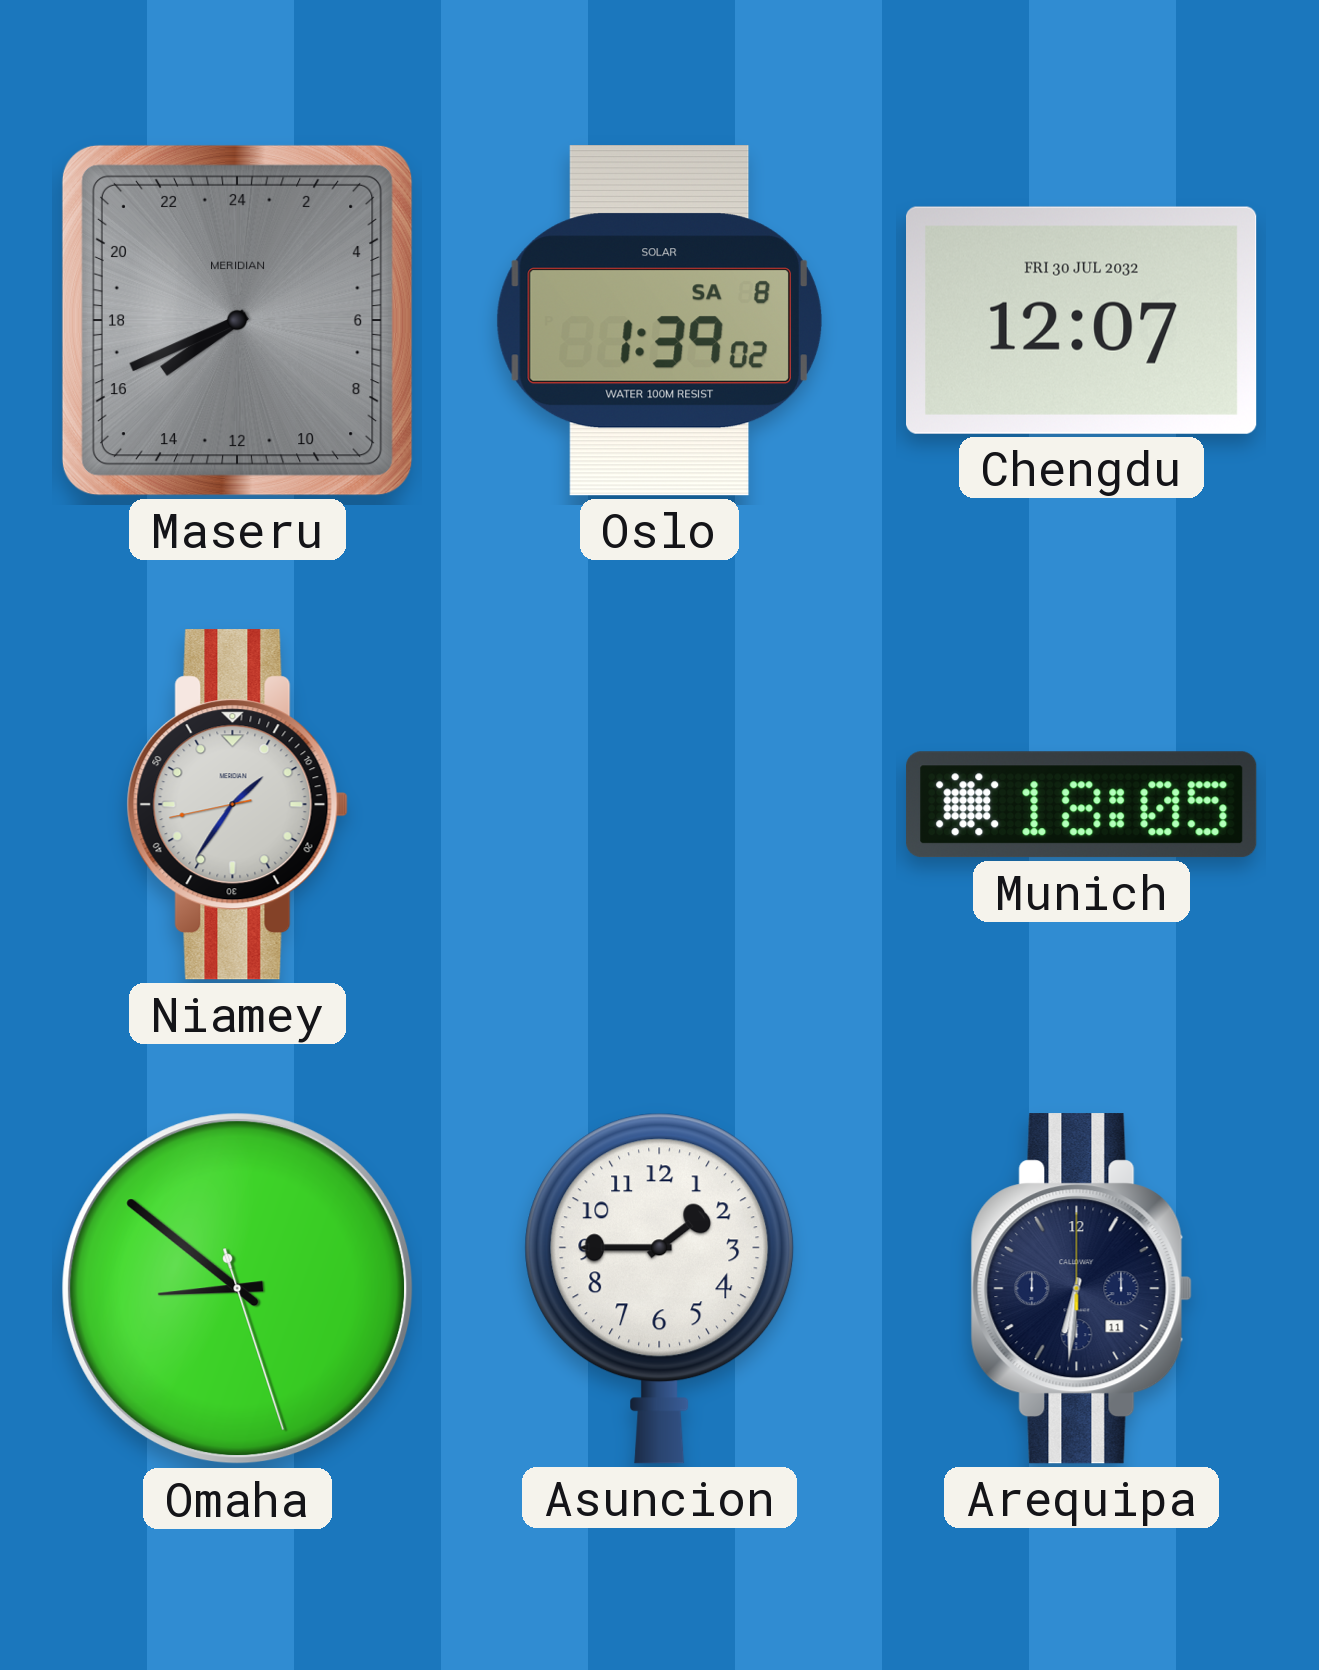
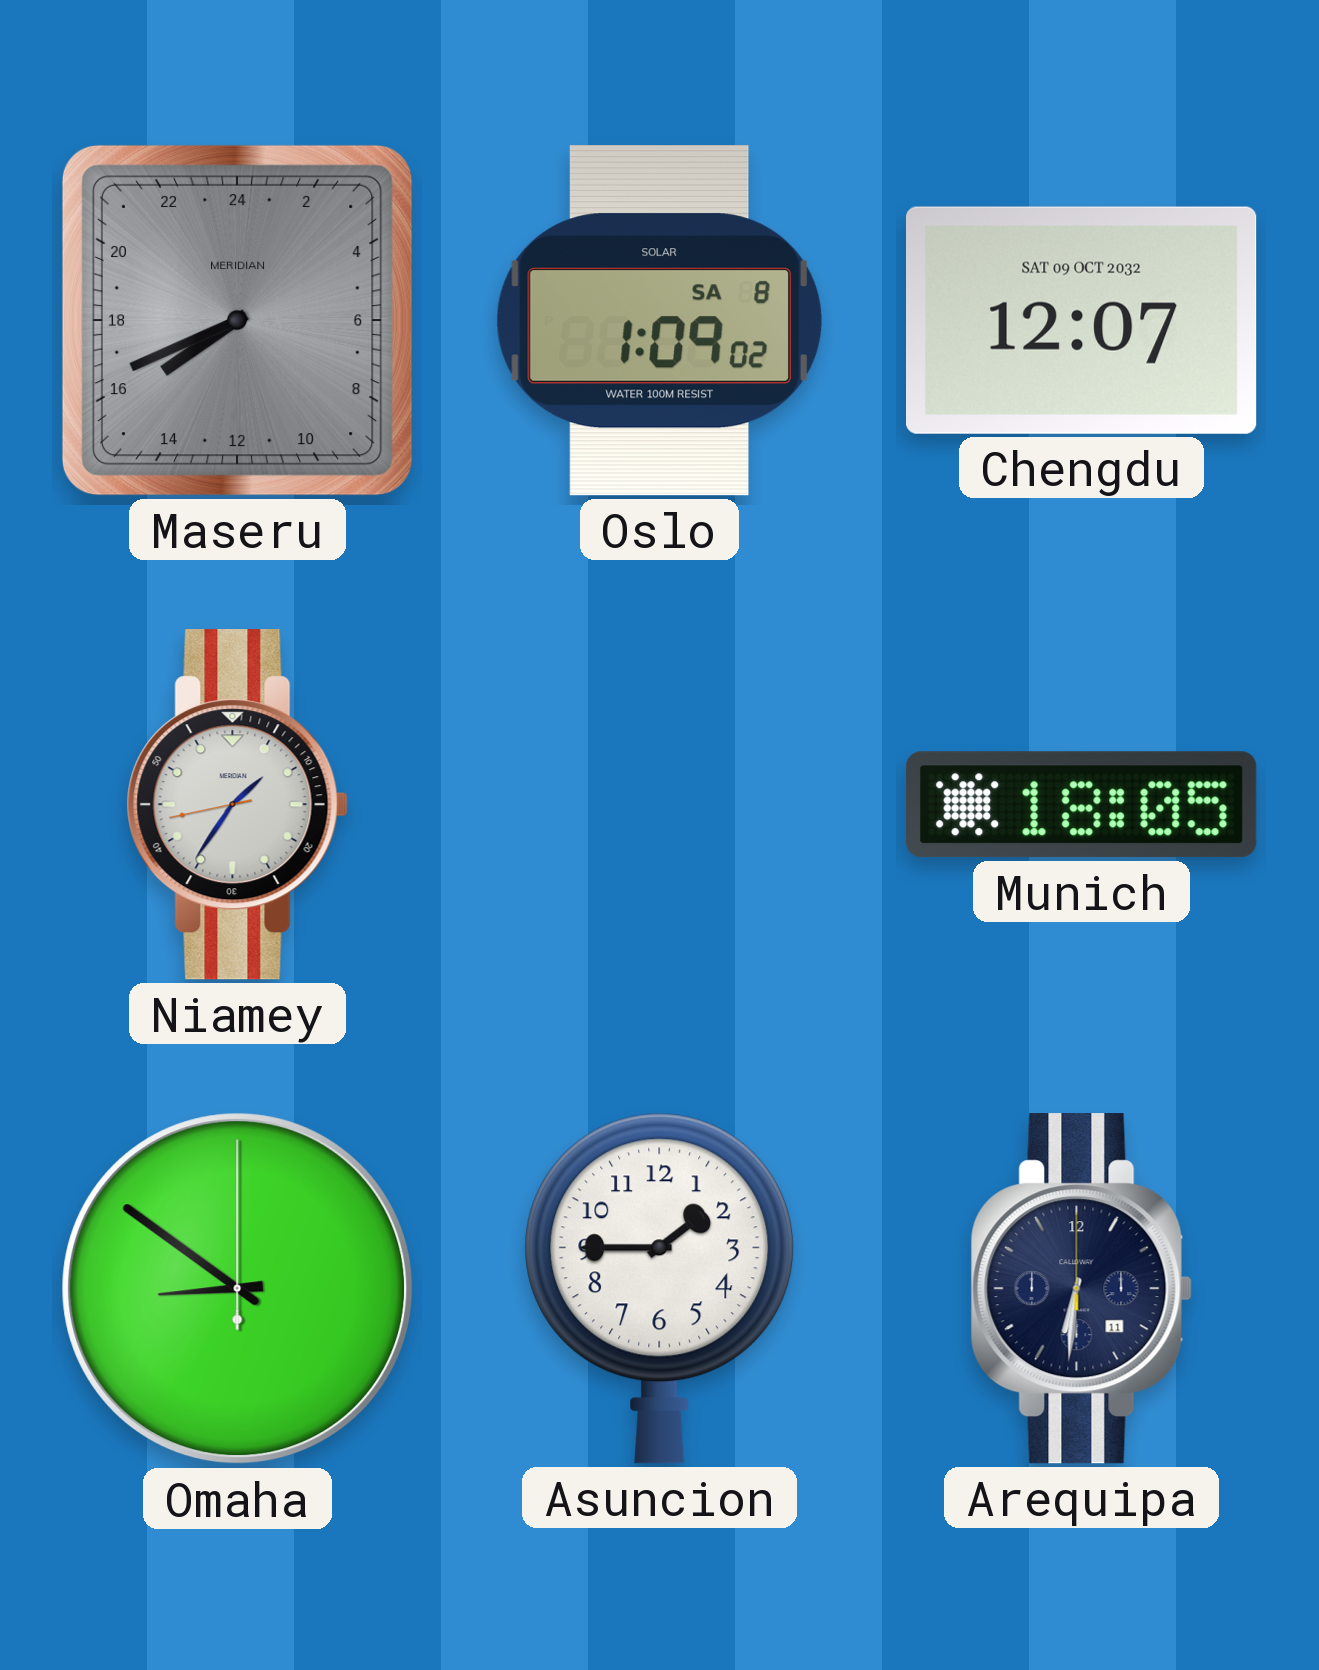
Oslo: 1:39 -> 1:09 (659, 321)
Chengdu date: FRI 30 JUL 2032 -> SAT 09 OCT 2032 (1082, 320)
Omaha: 8:51:27 -> 8:51:00 (238, 1289)
